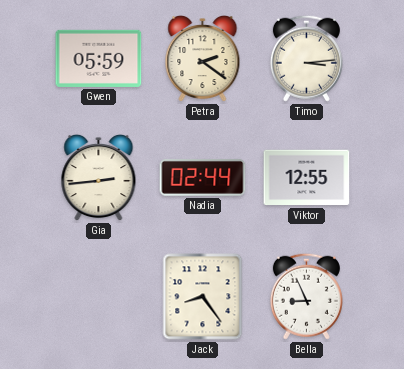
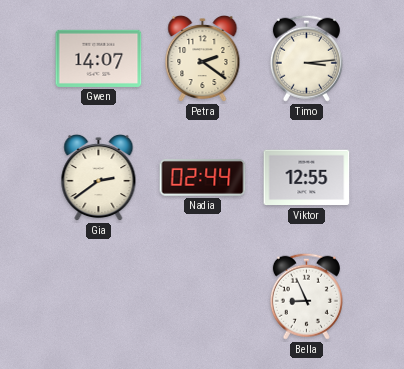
Gwen: 05:59 -> 14:07 (99, 58)
Gia: 2:44 -> 2:39 (99, 178)
Jack: 8:24 -> none (203, 297)
